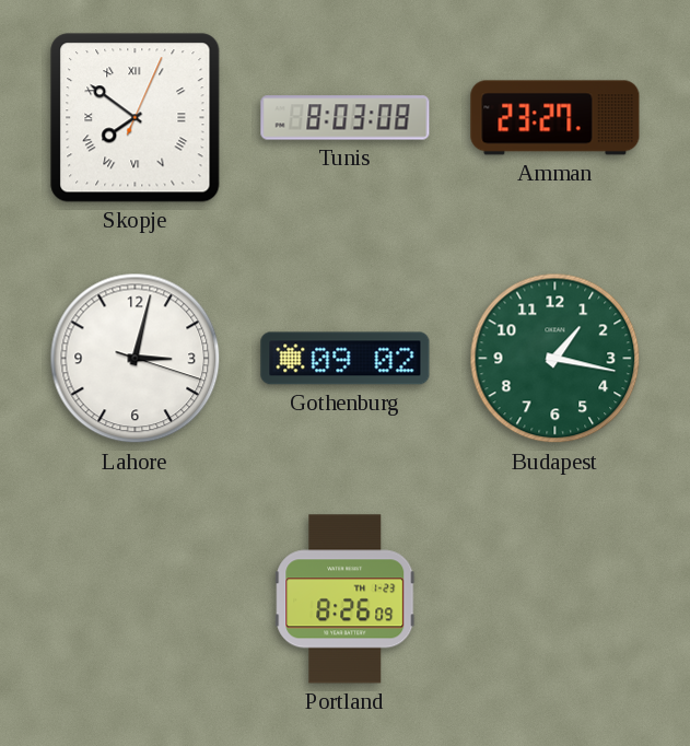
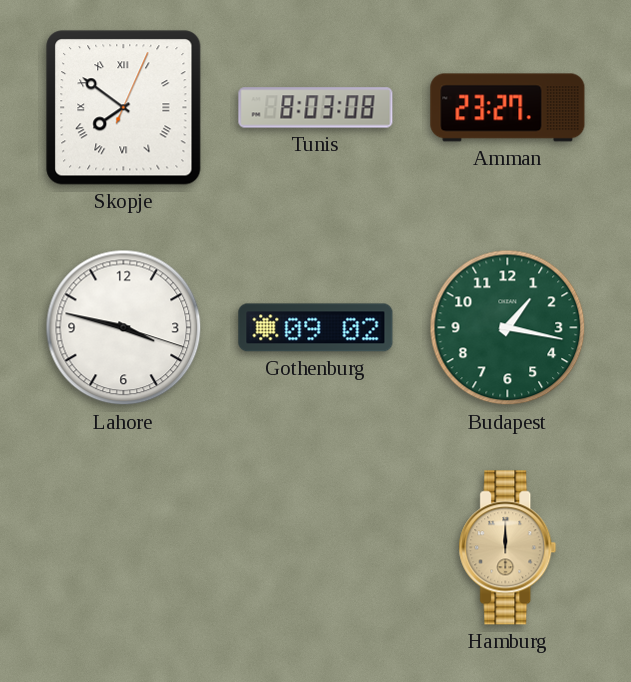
Lahore: 3:02 -> 3:47 (124, 328)
Portland: 8:26 -> none (346, 599)
Hamburg: none -> 12:00 (508, 548)
